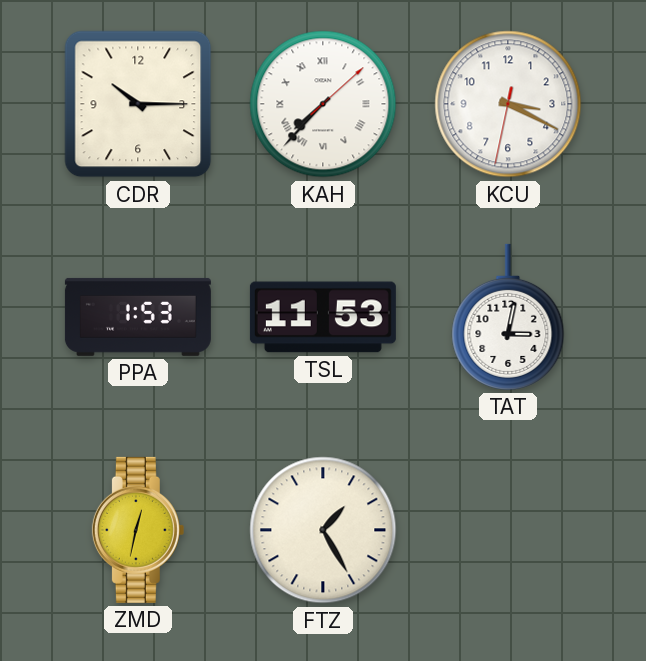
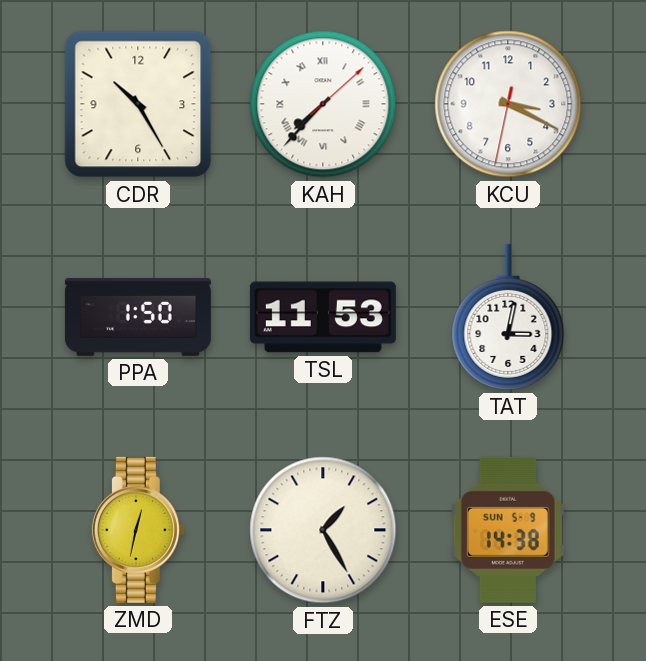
CDR: 10:15 -> 10:25 (138, 104)
PPA: 1:53 -> 1:50 (138, 317)
ESE: none -> 14:38 (508, 530)
